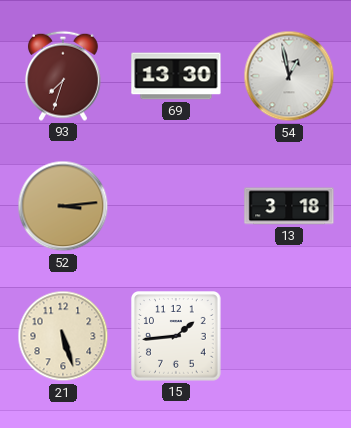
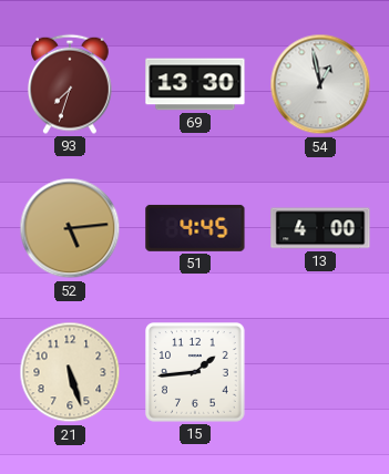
52: 3:14 -> 5:14 (70, 228)
51: none -> 4:45 (195, 228)
13: 3:18 -> 4:00 (320, 228)
